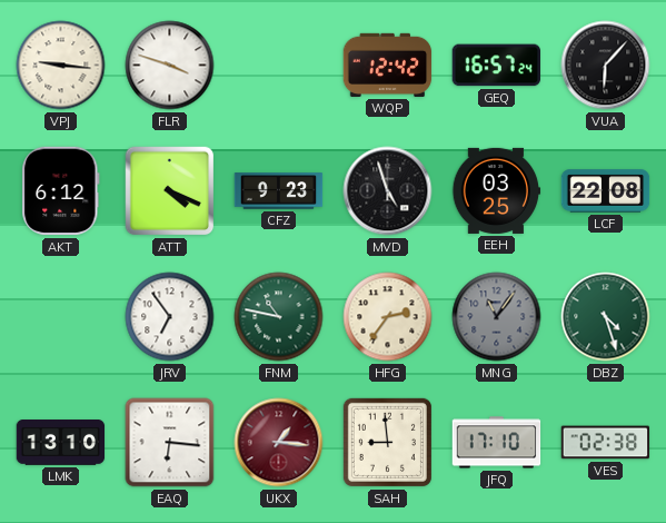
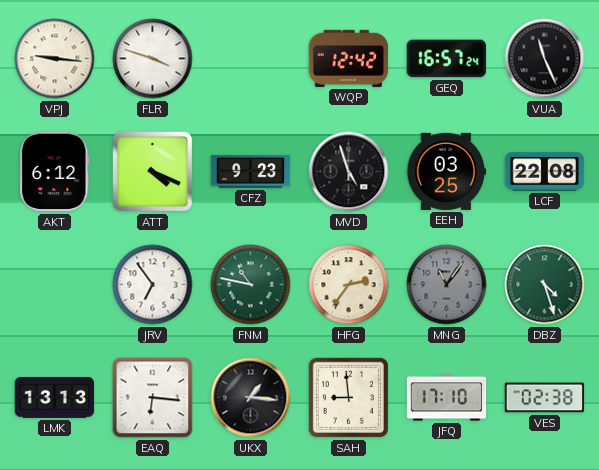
VUA: 6:07 -> 11:26 (545, 59)
LMK: 13:10 -> 13:13 (55, 398)
UKX dial: burgundy -> black (251, 398)
